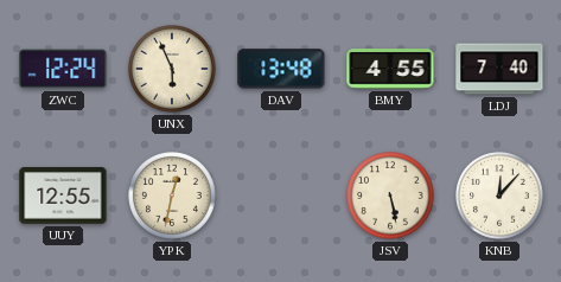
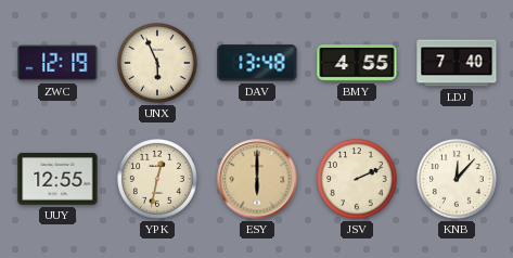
ZWC: 12:24 -> 12:19 (57, 63)
ESY: none -> 6:00 (257, 179)
JSV: 5:28 -> 2:11 (358, 180)
